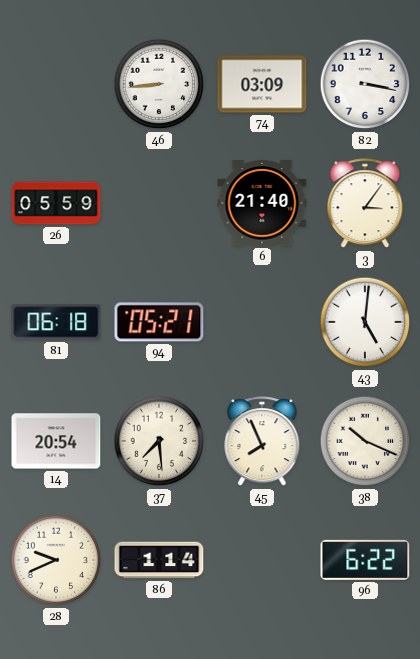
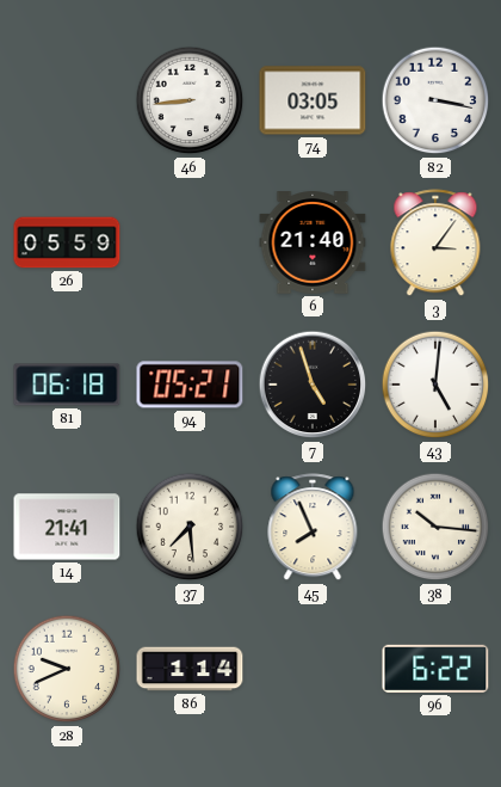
74: 03:09 -> 03:05 (313, 100)
7: none -> 4:57 (313, 385)
14: 20:54 -> 21:41 (67, 527)
38: 10:19 -> 10:16 (435, 527)
